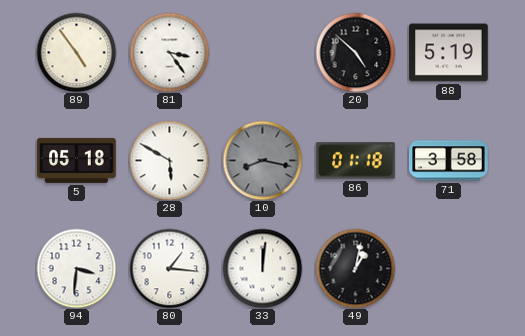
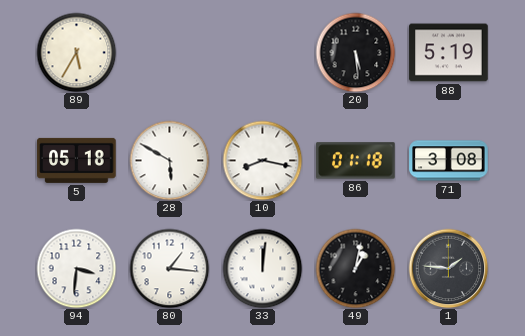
89: 4:54 -> 5:35 (76, 52)
81: 3:24 -> none (169, 52)
20: 4:52 -> 5:29 (355, 52)
10 dial: grey -> white (262, 160)
71: 3:58 -> 3:08 (449, 161)
1: none -> 1:46 (448, 268)
